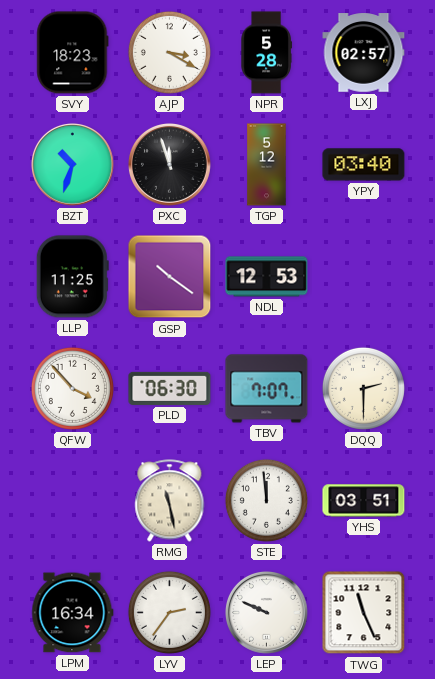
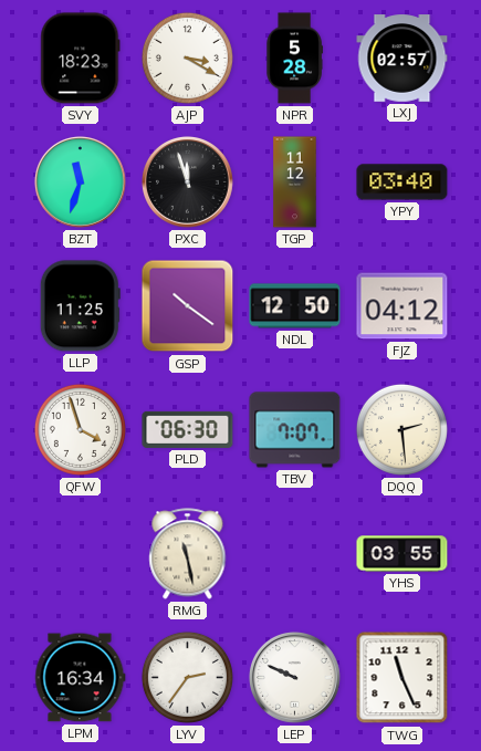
BZT: 10:33 -> 11:33 (80, 181)
TGP: 5:12 -> 11:12 (295, 182)
NDL: 12:53 -> 12:50 (295, 306)
FJZ: none -> 04:12 (402, 306)
QFW: 3:53 -> 3:57 (80, 429)
DQQ: 2:30 -> 2:29 (401, 429)
STE: 11:59 -> none (266, 500)
YHS: 03:51 -> 03:55 (402, 554)
